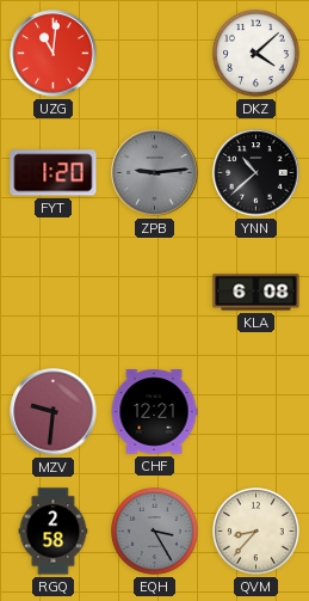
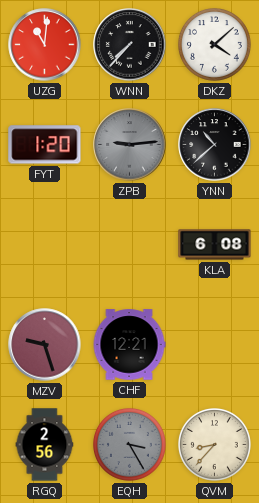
WNN: none -> 7:37 (130, 45)
MZV: 9:31 -> 9:27 (45, 345)
RGQ: 2:58 -> 2:56 (45, 445)
